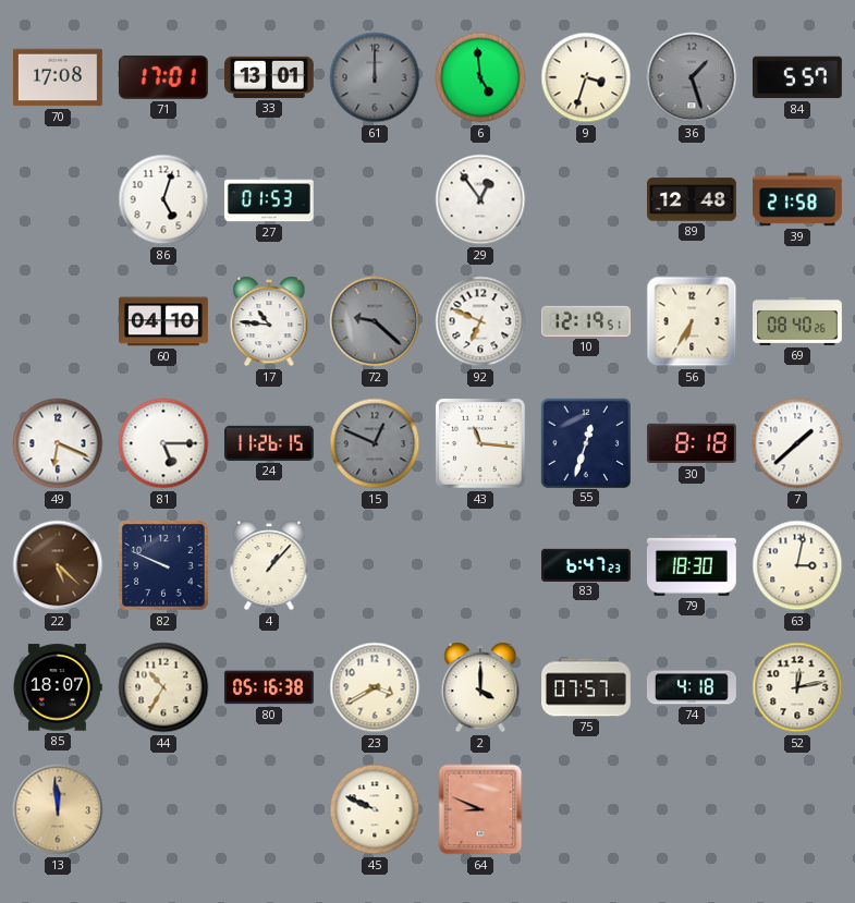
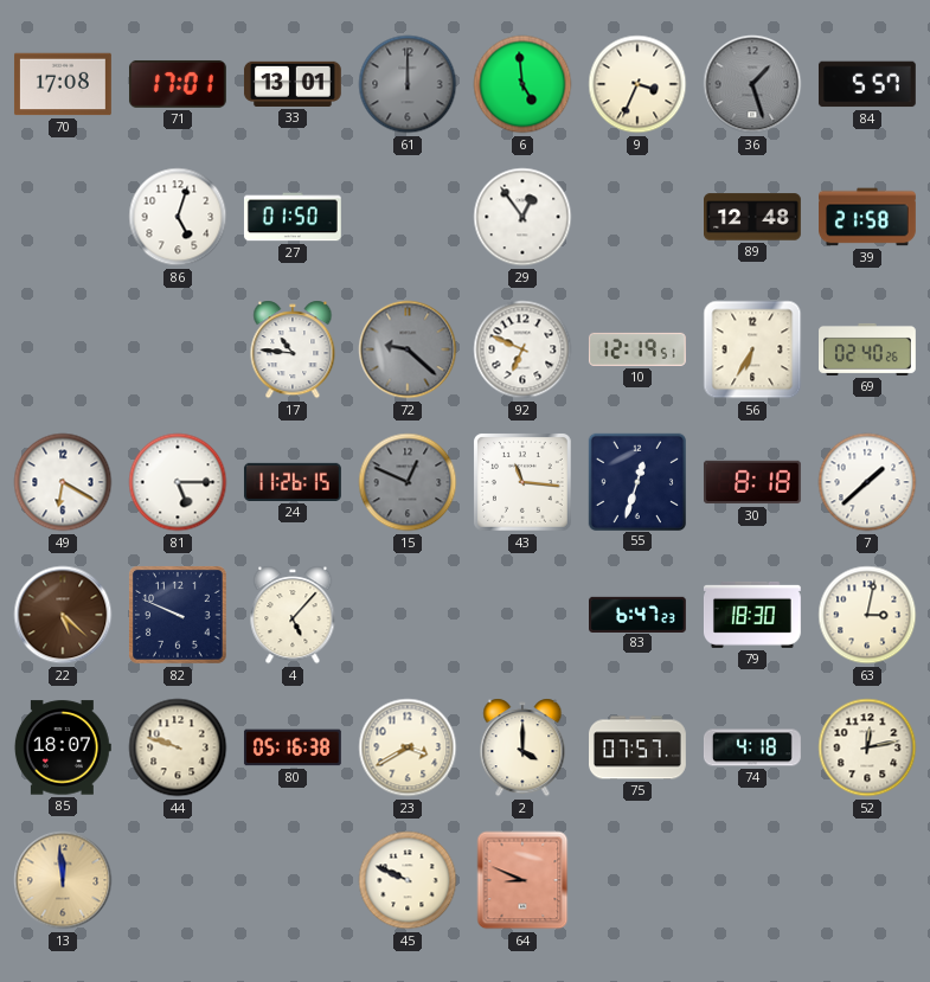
9: 3:33 -> 3:34 (637, 84)
27: 01:53 -> 01:50 (293, 217)
60: 04:10 -> none (164, 321)
69: 08:40 -> 02:40 (868, 349)
49: 6:19 -> 6:20 (63, 482)
4: 1:07 -> 5:07 (293, 615)
44: 10:35 -> 9:48 (178, 747)
